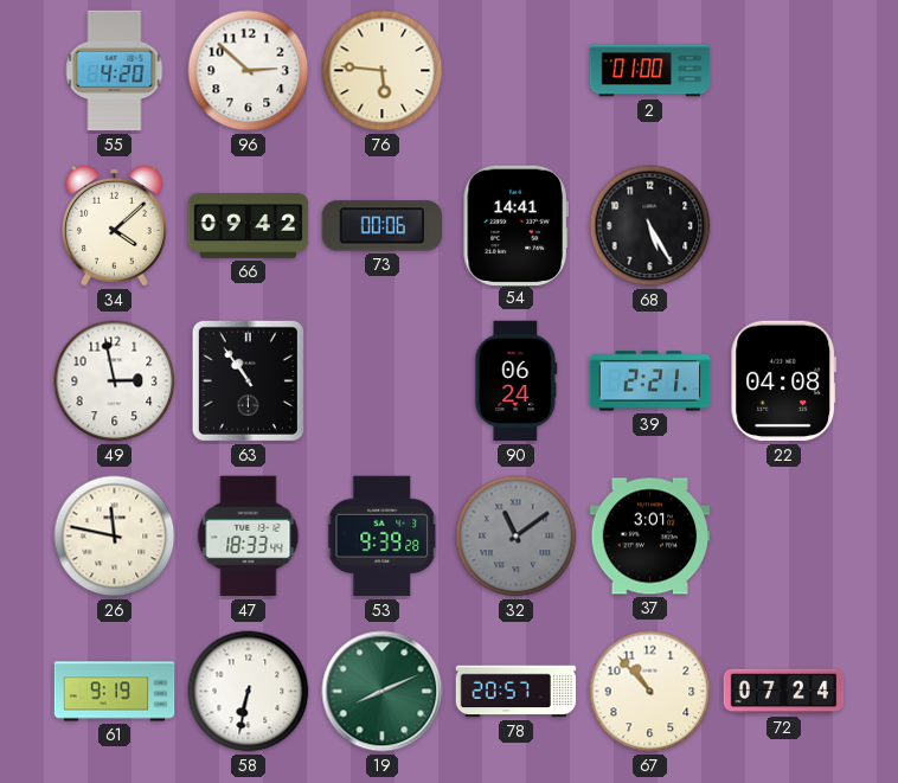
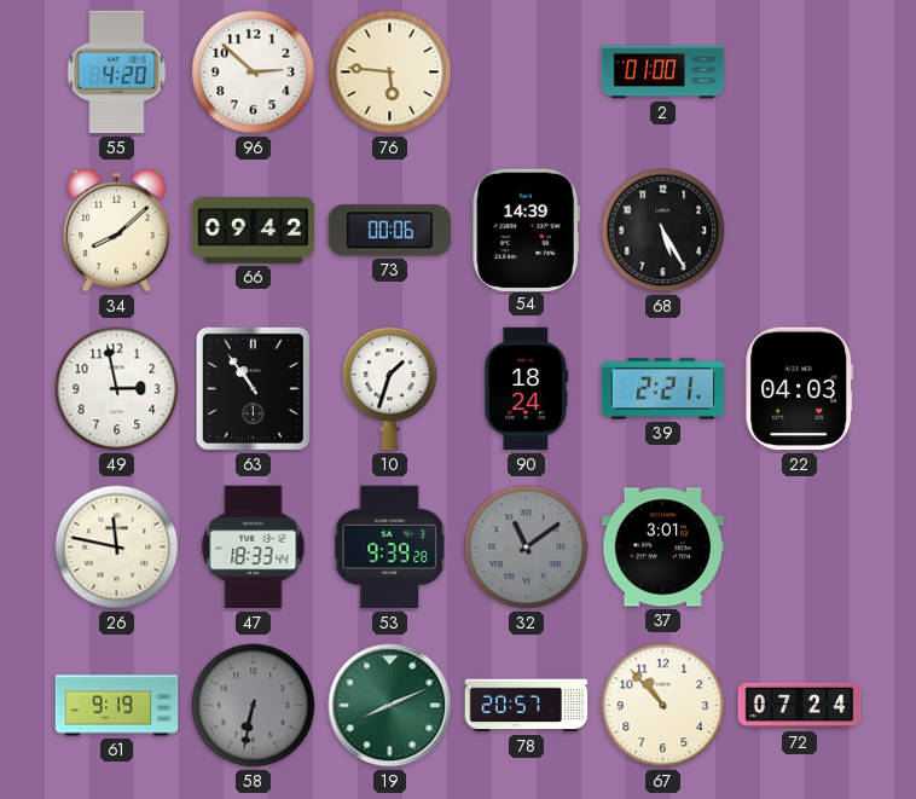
34: 4:08 -> 8:08 (117, 230)
54: 14:41 -> 14:39 (526, 230)
10: none -> 1:33 (390, 389)
90: 06:24 -> 18:24 (527, 389)
22: 04:08 -> 04:03 (800, 389)
58 dial: white -> grey (254, 706)
